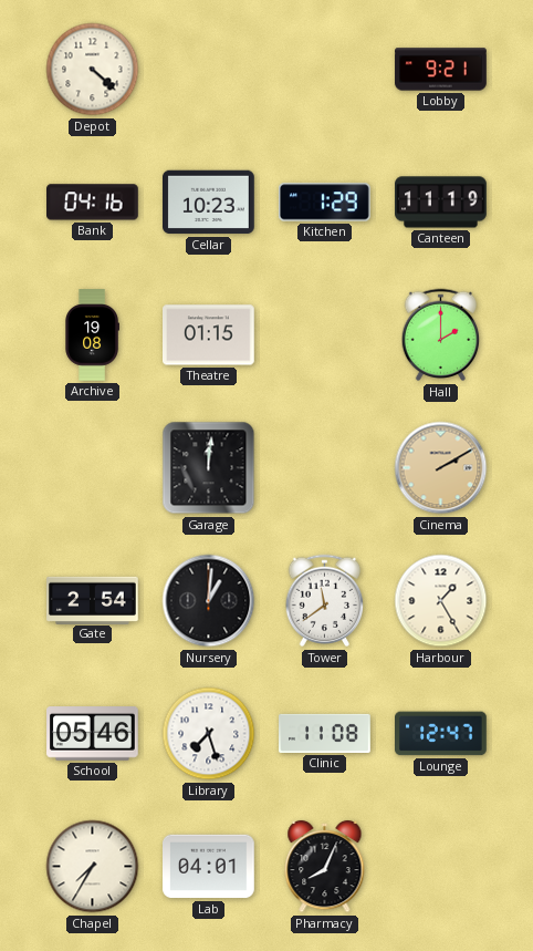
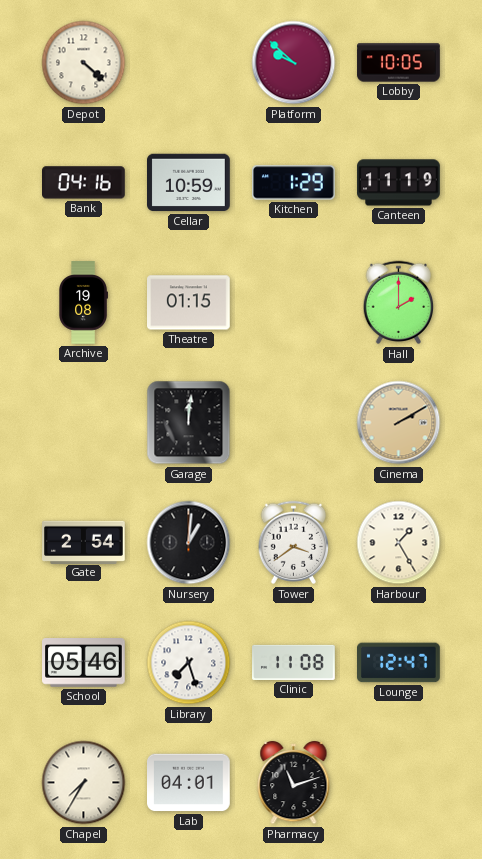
Platform: none -> 9:52 (294, 63)
Lobby: 9:21 -> 10:05 (399, 63)
Cellar: 10:23 -> 10:59 (189, 183)
Tower: 11:39 -> 3:39 (294, 543)
Pharmacy: 8:04 -> 11:12 (294, 783)
